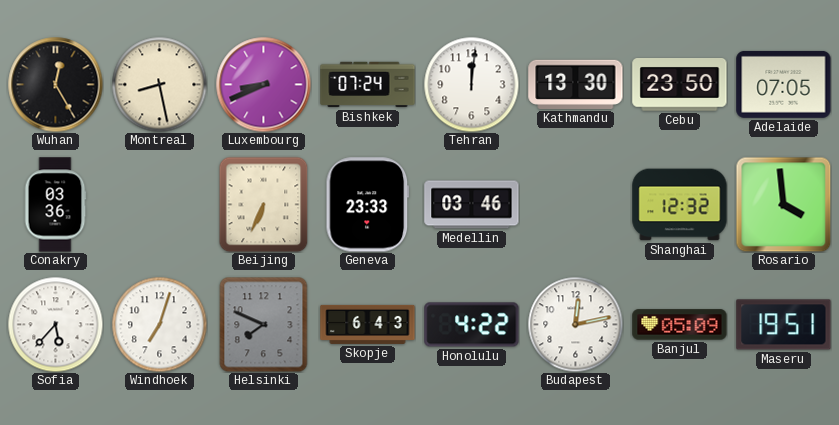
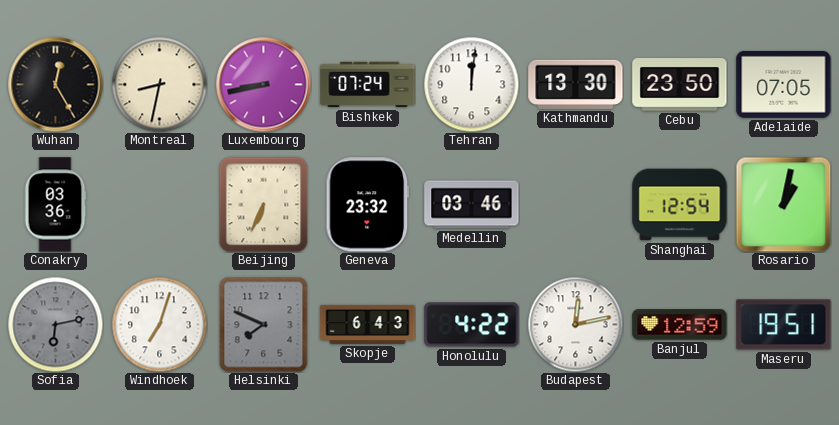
Montreal: 8:28 -> 8:32 (159, 84)
Luxembourg: 8:41 -> 8:43 (263, 84)
Geneva: 23:33 -> 23:32 (368, 205)
Shanghai: 12:32 -> 12:54 (680, 205)
Rosario: 3:59 -> 1:02 (783, 204)
Sofia: 5:37 -> 6:13 (55, 324)
Sofia dial: white -> grey (55, 324)
Banjul: 05:09 -> 12:59 (680, 325)
